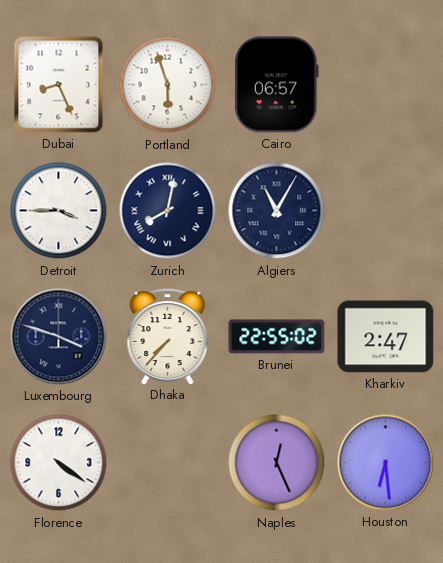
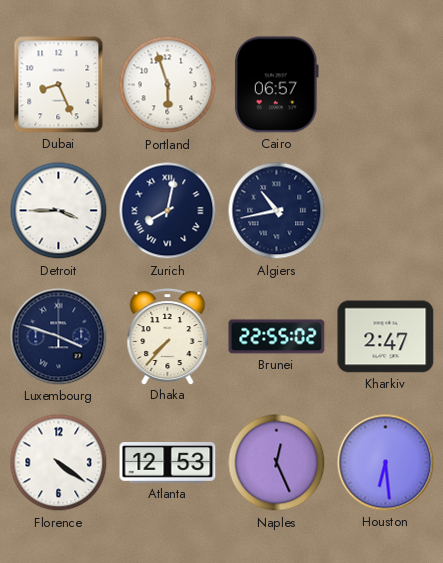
Algiers: 11:05 -> 10:43 (277, 211)
Atlanta: none -> 12:53 (168, 463)
